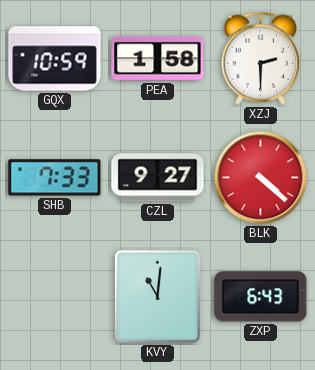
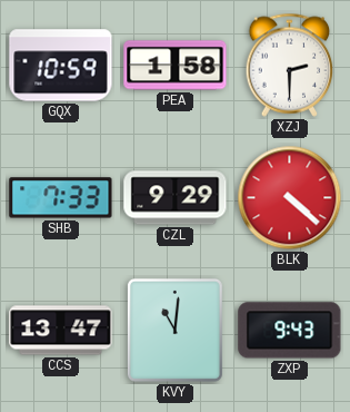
CZL: 9:27 -> 9:29 (176, 198)
CCS: none -> 13:47 (61, 331)
ZXP: 6:43 -> 9:43 (290, 331)
